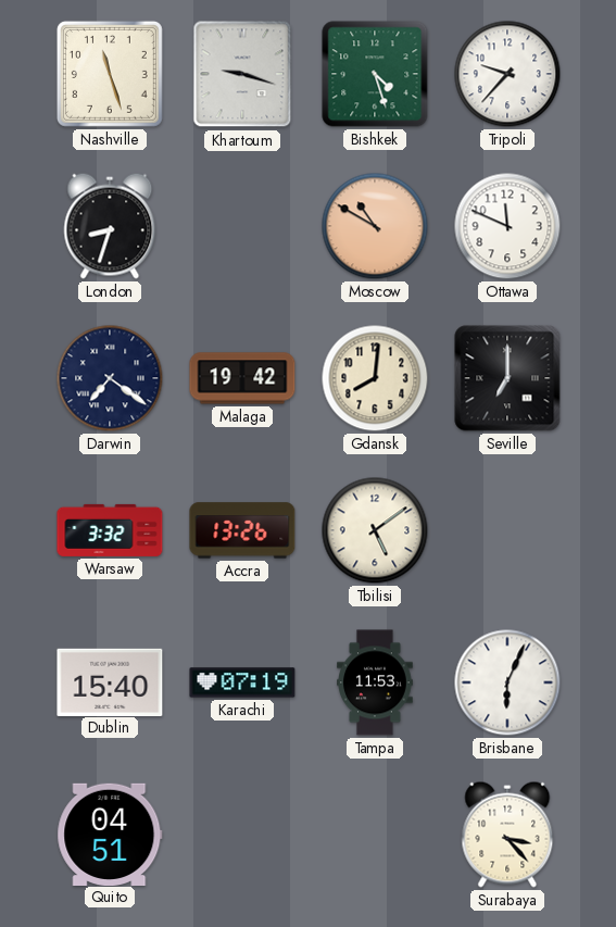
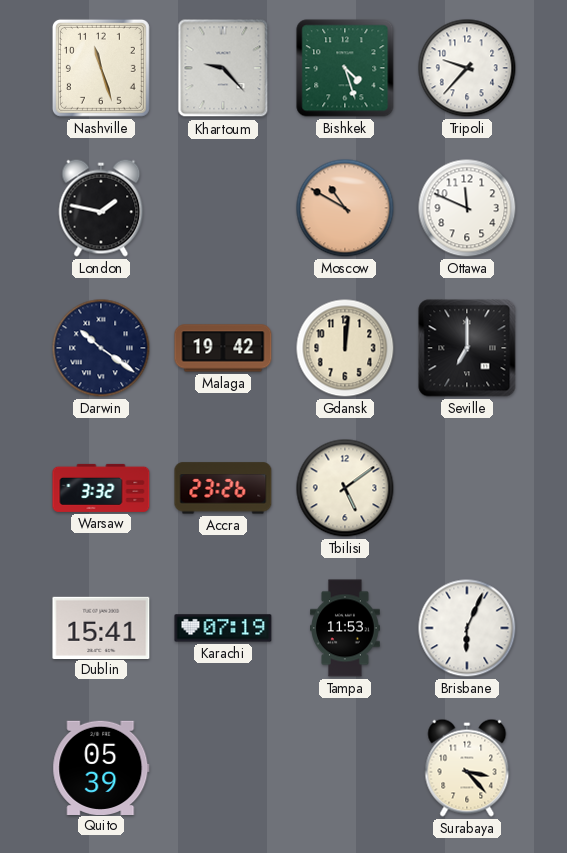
Khartoum: 9:18 -> 9:23 (223, 68)
London: 8:33 -> 1:47 (101, 208)
Darwin: 7:21 -> 10:21 (101, 348)
Gdansk: 8:01 -> 12:01 (345, 348)
Accra: 13:26 -> 23:26 (223, 488)
Dublin: 15:40 -> 15:41 (101, 627)
Quito: 04:51 -> 05:39 (101, 767)
